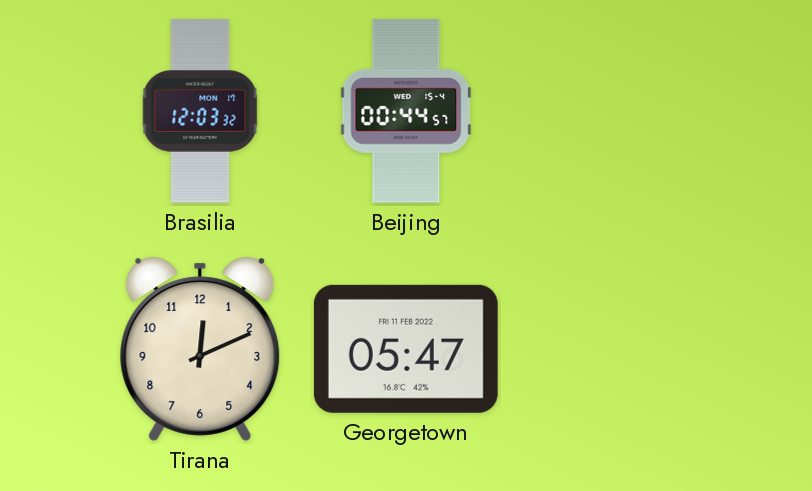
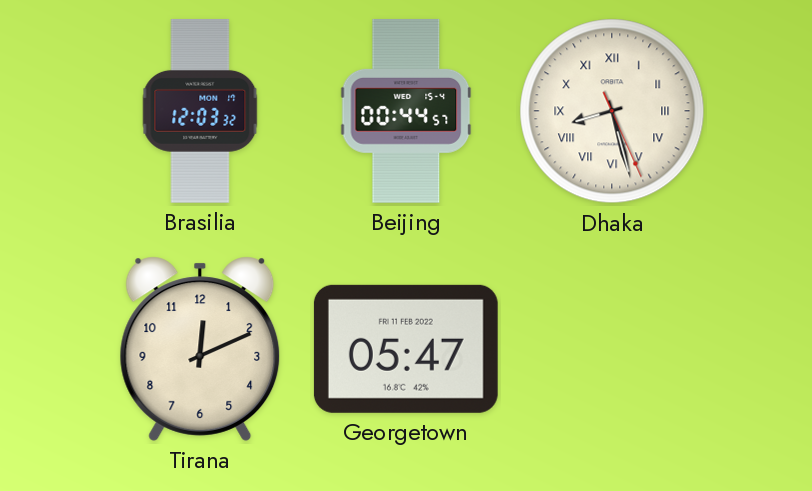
Dhaka: none -> 8:27 (612, 111)
